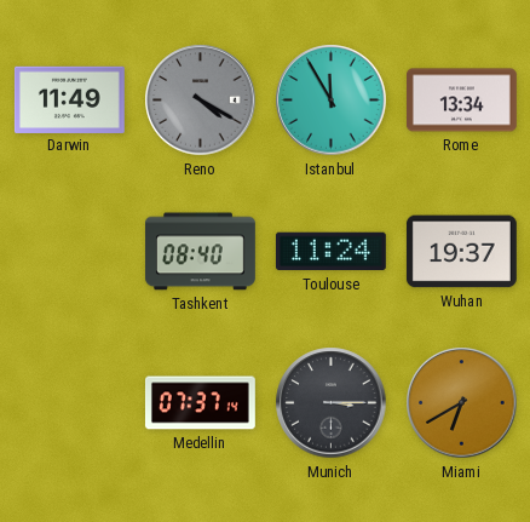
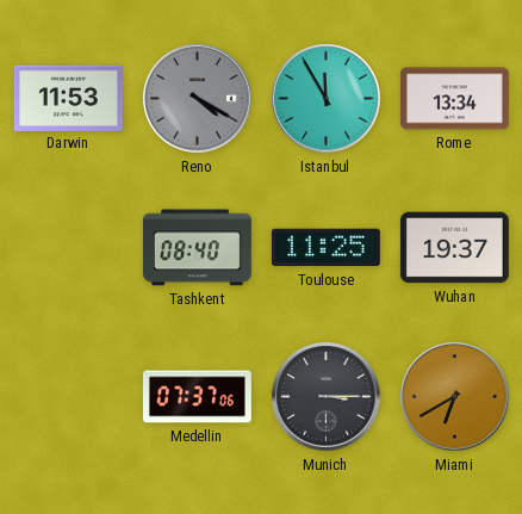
Darwin: 11:49 -> 11:53 (68, 98)
Toulouse: 11:24 -> 11:25 (325, 248)
Medellin: 07:37:14 -> 07:37:06 (197, 397)
